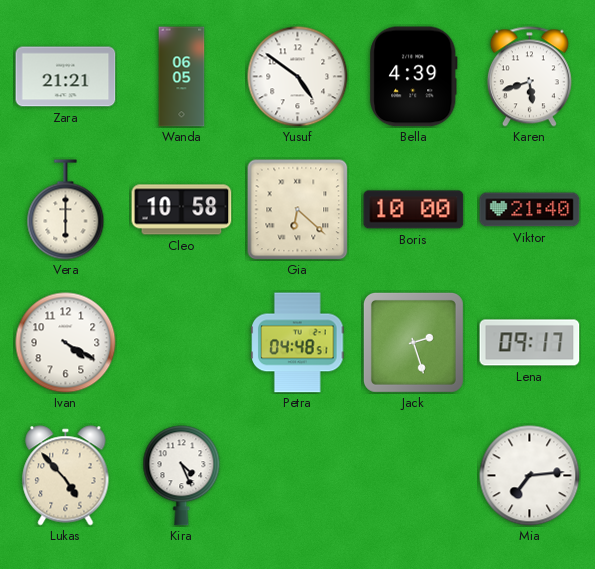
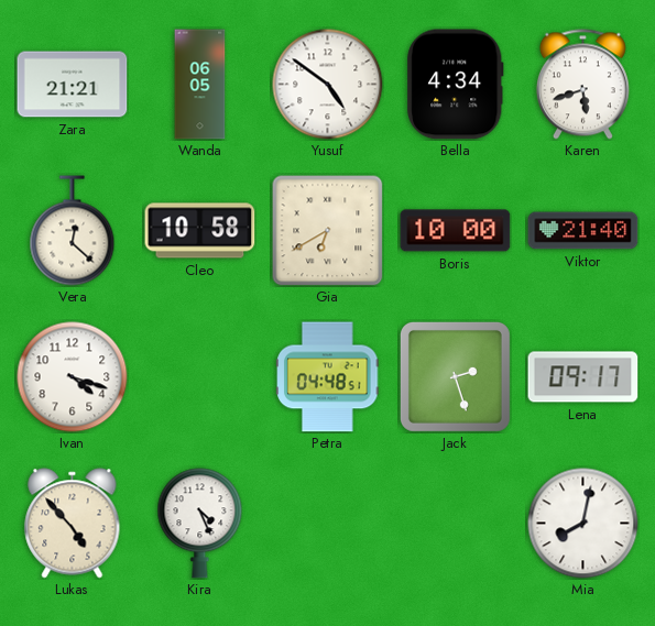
Bella: 4:39 -> 4:34 (456, 85)
Vera: 6:00 -> 12:22 (73, 231)
Gia: 6:22 -> 6:40 (328, 231)
Ivan: 4:20 -> 4:18 (73, 377)
Mia: 7:14 -> 8:02 (583, 524)
